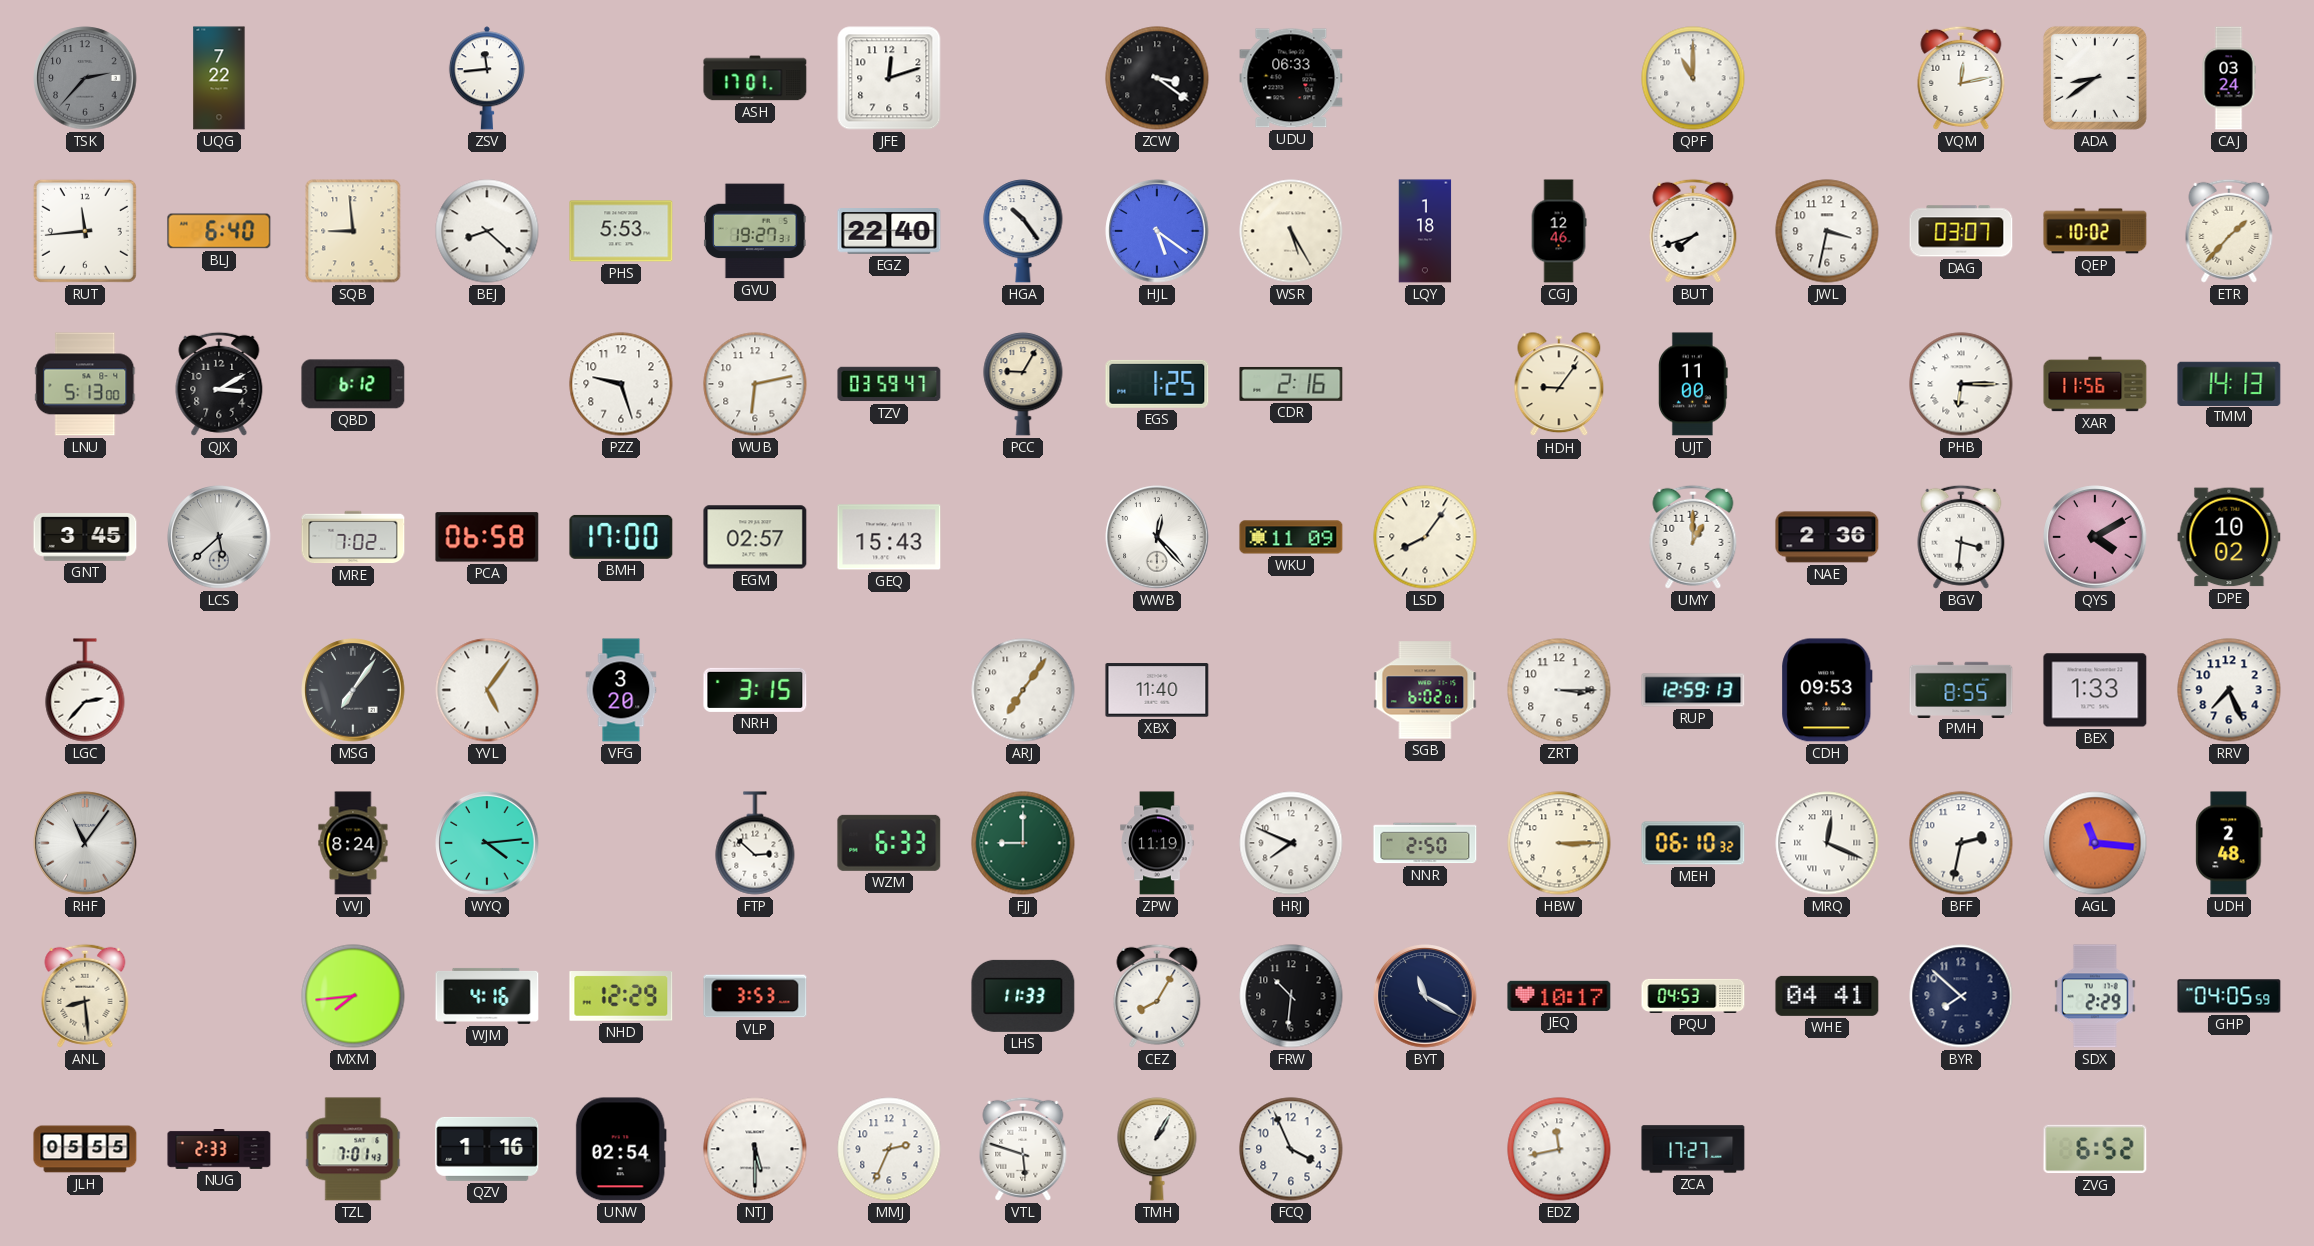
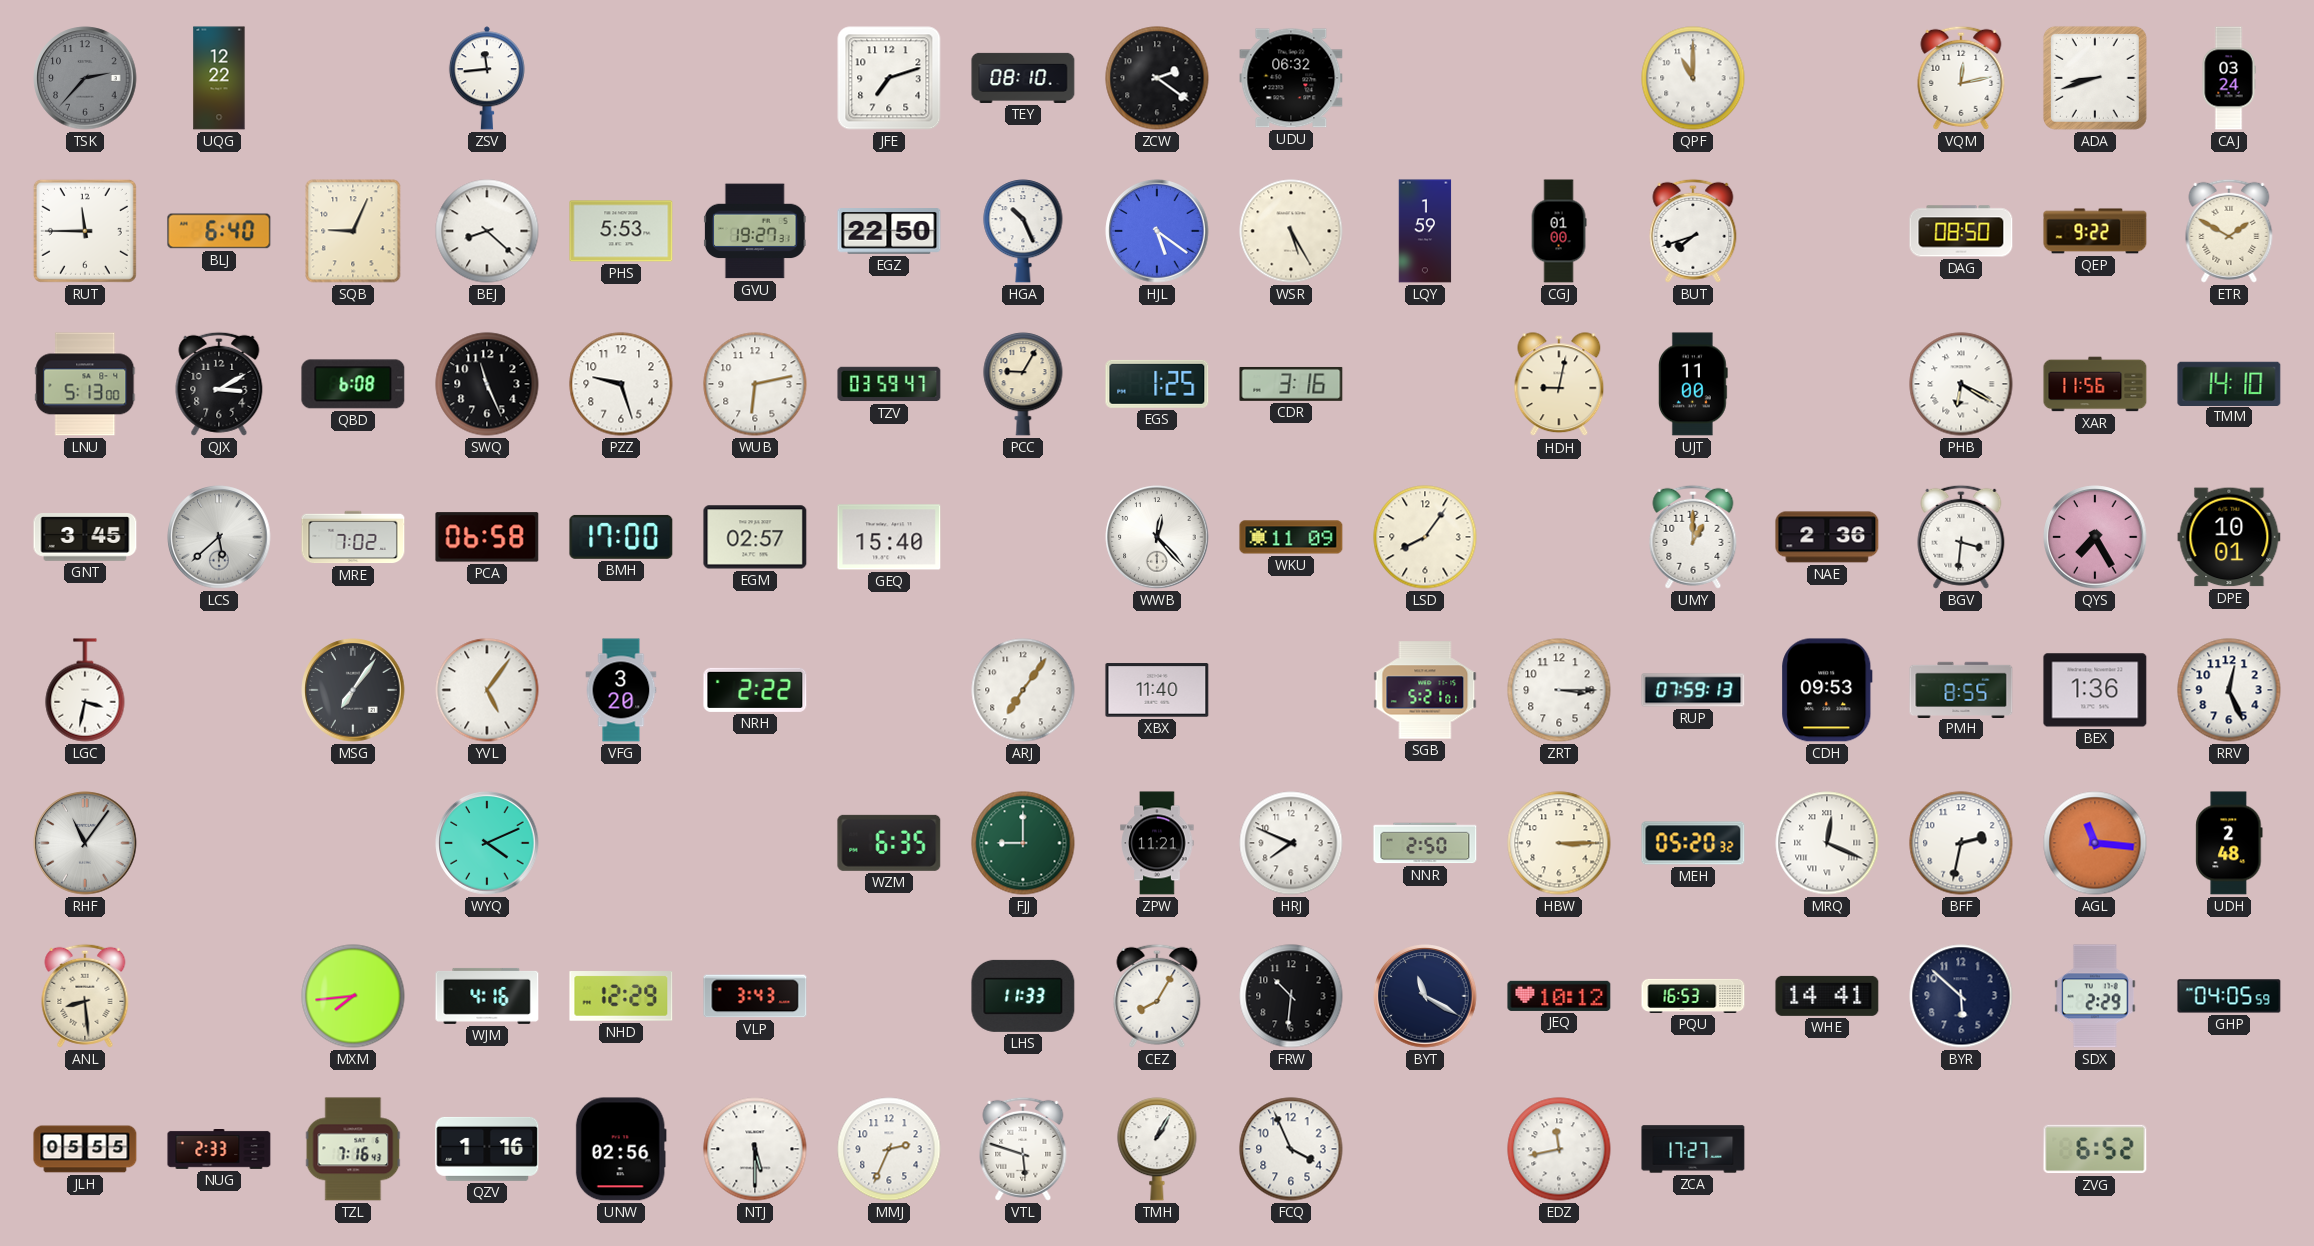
UQG: 7:22 -> 12:22 (219, 78)
ASH: 17:01 -> none (755, 78)
JFE: 12:12 -> 7:12 (889, 78)
TEY: none -> 08:10 (1023, 78)
ZCW: 3:21 -> 2:21 (1157, 78)
UDU: 06:33 -> 06:32 (1291, 78)
ADA: 8:39 -> 8:42 (2095, 78)
RUT: 11:44 -> 11:45 (85, 231)
SQB: 8:59 -> 9:04 (353, 231)
EGZ: 22:40 -> 22:50 (889, 231)
HGA: 10:24 -> 10:26 (1023, 231)
LQY: 1:18 -> 1:59 (1425, 231)
CGJ: 12:46 -> 01:00 (1559, 231)
JWL: 3:32 -> none (1827, 231)
DAG: 03:07 -> 08:50 (1961, 231)
QEP: 10:02 -> 9:22 (2095, 231)
ETR: 1:37 -> 1:50 (2229, 231)
QBD: 6:12 -> 6:08 (353, 384)
SWQ: none -> 11:26 (487, 384)
CDR: 2:16 -> 3:16 (1291, 384)
HDH: 9:06 -> 9:02 (1559, 385)
PHB: 6:15 -> 6:20 (1961, 384)
TMM: 14:13 -> 14:10 (2229, 383)
GEQ: 15:43 -> 15:40 (889, 537)
QYS: 4:10 -> 7:25 (2095, 537)
DPE: 10:02 -> 10:01 (2229, 537)
LGC: 2:37 -> 3:32 (85, 690)
NRH: 3:15 -> 2:22 (755, 690)
SGB: 6:02 -> 5:21 (1425, 690)
RUP: 12:59 -> 07:59 (1693, 690)
BEX: 1:33 -> 1:36 (2095, 690)
RRV: 7:26 -> 12:26 (2229, 690)
VVJ: 8:24 -> none (353, 843)
WYQ: 4:14 -> 4:11 (487, 843)
FTP: 2:52 -> none (755, 843)
WZM: 6:33 -> 6:35 (889, 843)
ZPW: 11:19 -> 11:21 (1157, 843)
MEH: 06:10 -> 05:20 (1693, 843)
VLP: 3:53 -> 3:43 (755, 996)
JEQ: 10:17 -> 10:12 (1559, 996)
PQU: 04:53 -> 16:53 (1693, 996)
WHE: 04:41 -> 14:41 (1827, 996)
BYR: 7:52 -> 5:52 (1961, 996)
TZL: 7:01 -> 7:16 (353, 1149)
UNW: 02:54 -> 02:56 (621, 1149)
